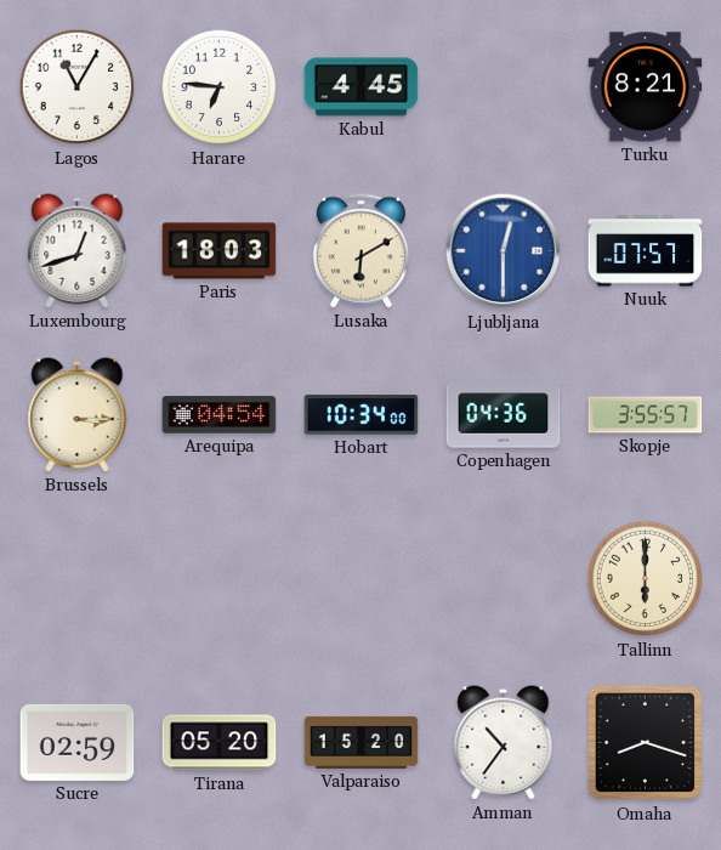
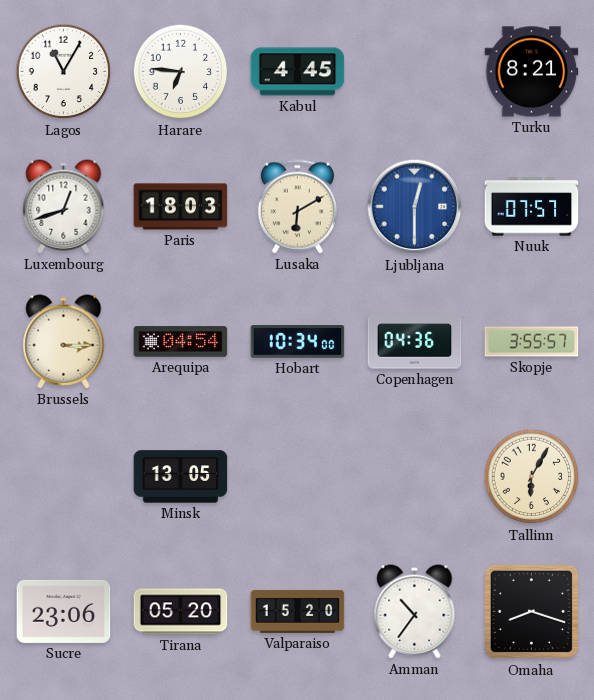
Minsk: none -> 13:05 (181, 477)
Tallinn: 6:00 -> 6:05 (532, 477)
Sucre: 02:59 -> 23:06 (64, 611)
